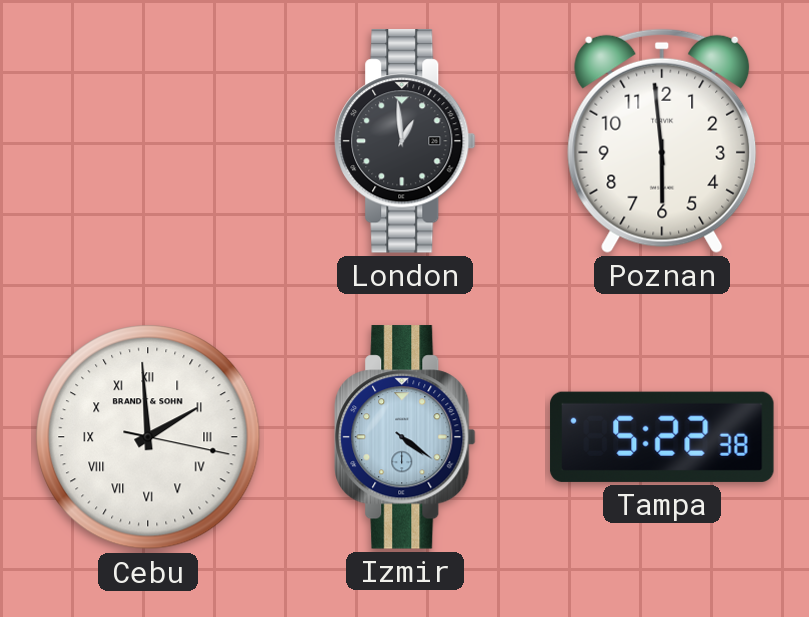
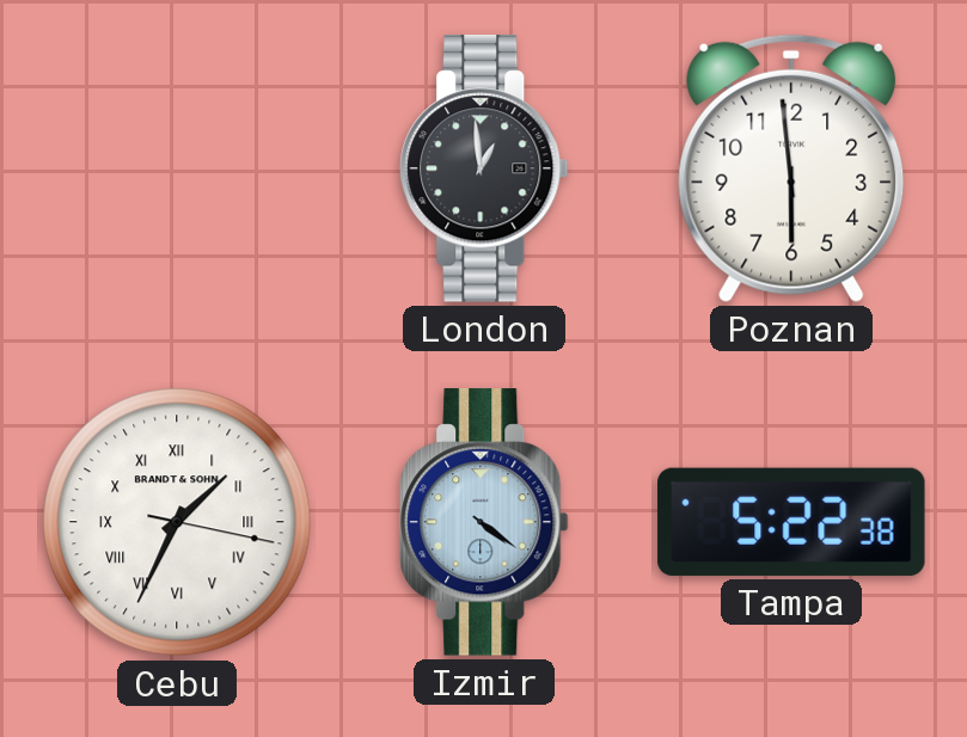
Cebu: 1:59 -> 1:34 (177, 522)
